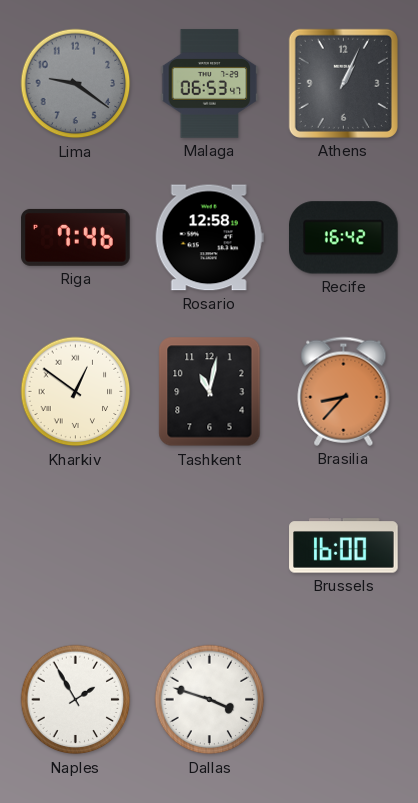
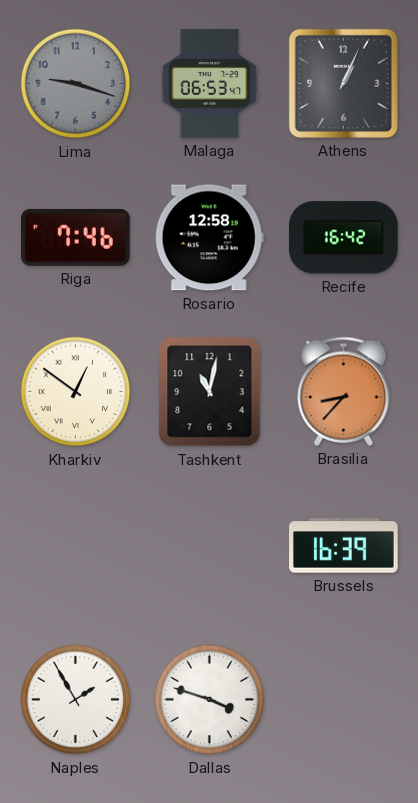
Lima: 9:21 -> 9:18 (76, 84)
Brussels: 16:00 -> 16:39 (344, 546)
